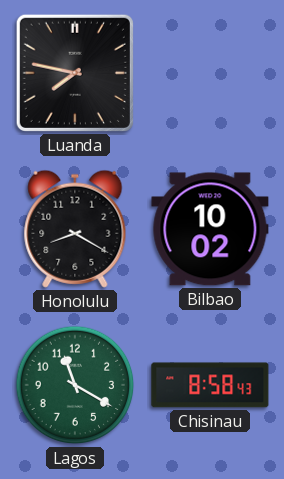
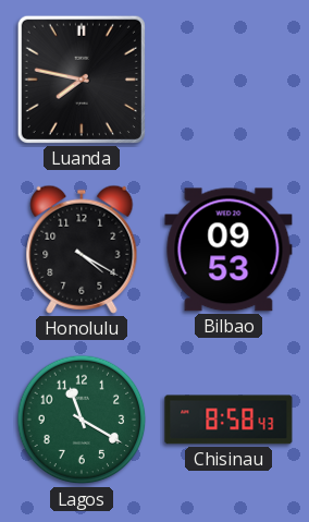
Honolulu: 8:20 -> 4:20 (82, 250)
Bilbao: 10:02 -> 09:53 (228, 250)
